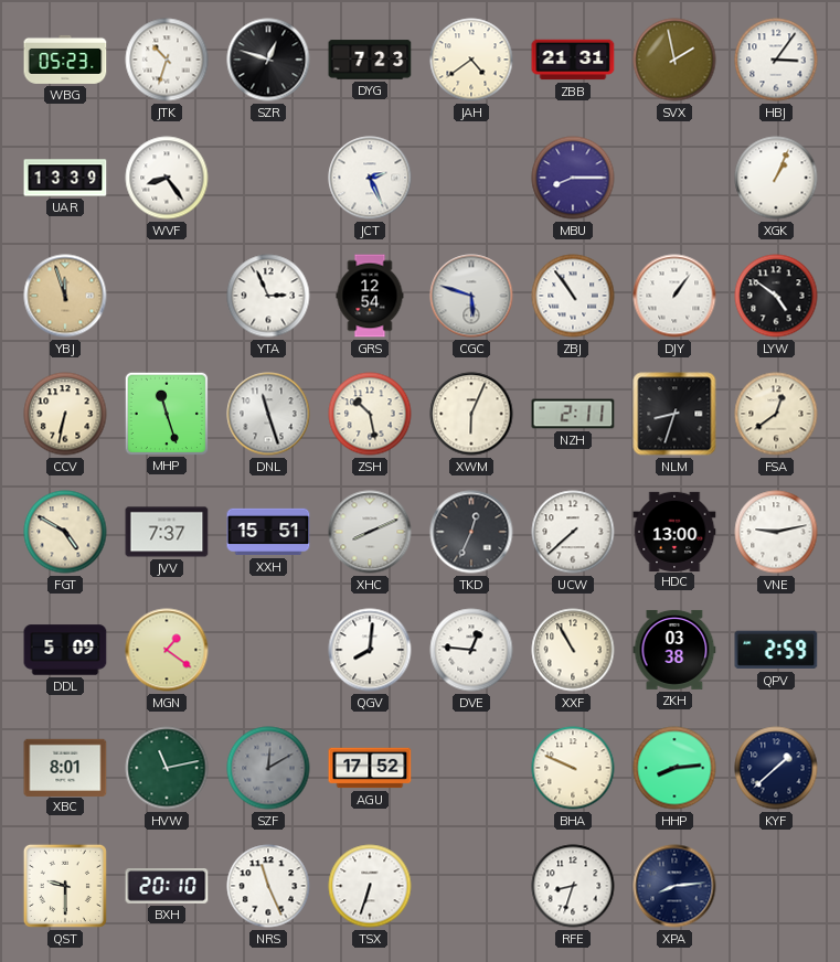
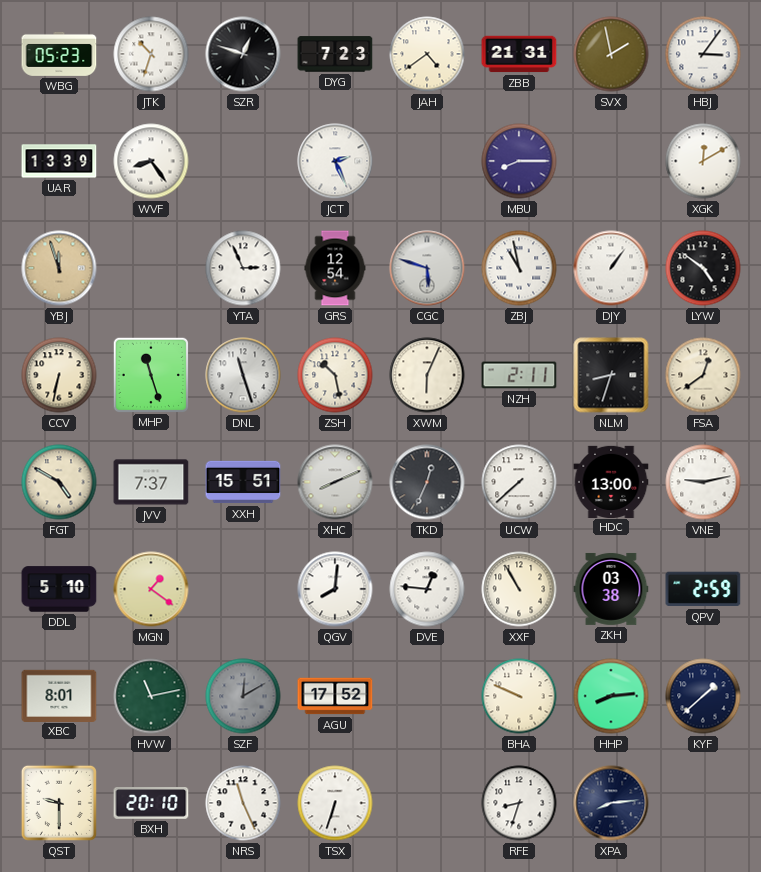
XGK: 1:04 -> 12:10 (703, 161)
ZBJ: 10:54 -> 10:58 (519, 268)
DDL: 5:09 -> 5:10 (59, 589)
